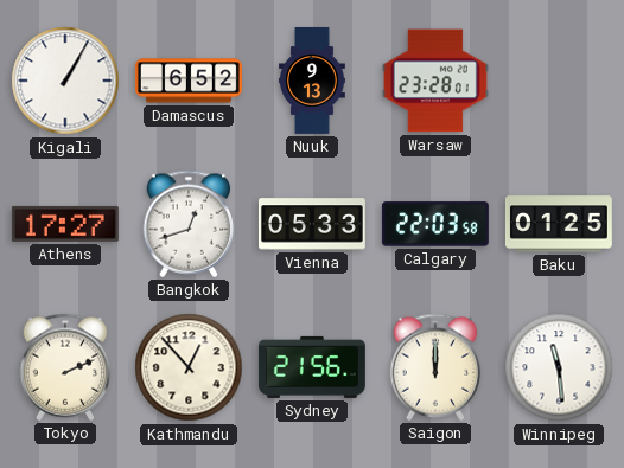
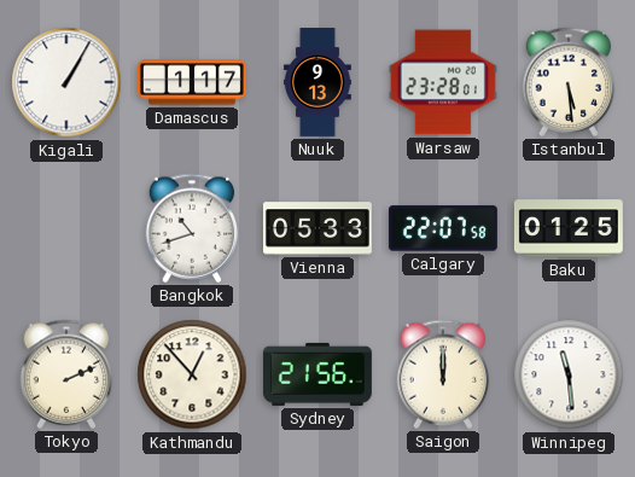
Damascus: 6:52 -> 1:17 (192, 82)
Istanbul: none -> 5:29 (569, 82)
Athens: 17:27 -> none (65, 224)
Bangkok: 12:42 -> 10:42 (192, 228)
Calgary: 22:03 -> 22:07 (443, 228)
